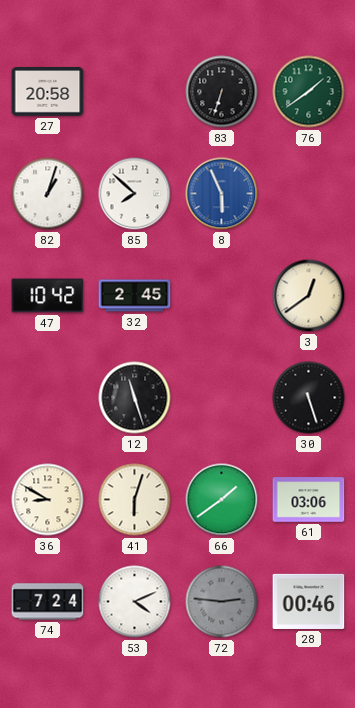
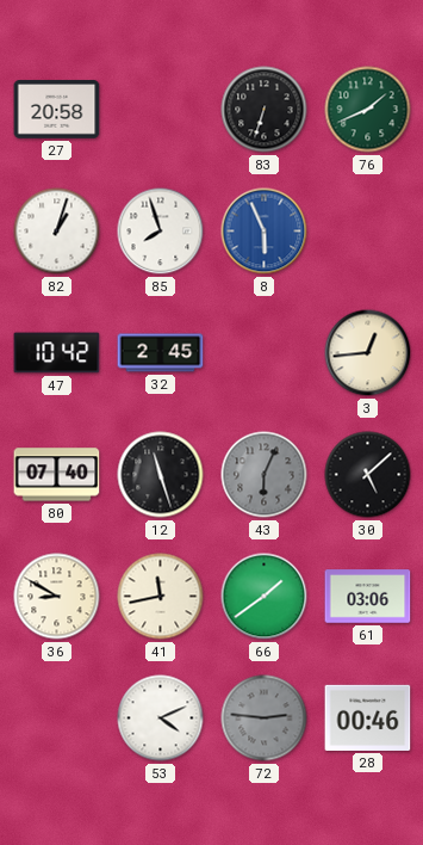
76: 1:39 -> 1:41 (368, 110)
85: 7:52 -> 7:57 (161, 232)
3: 12:39 -> 12:44 (368, 353)
80: none -> 07:40 (57, 475)
43: none -> 6:04 (265, 475)
30: 5:27 -> 5:08 (368, 475)
41: 6:03 -> 11:43 (161, 597)
74: 7:24 -> none (48, 602)
